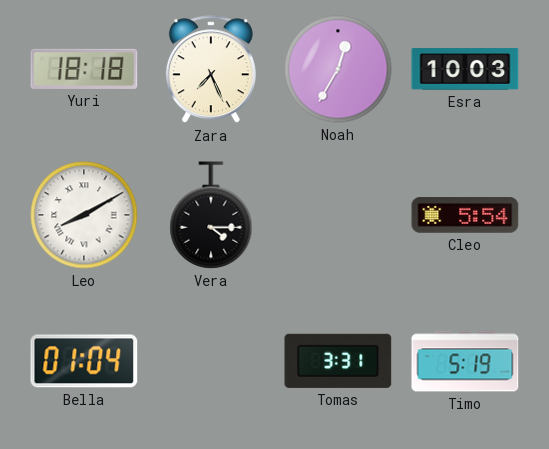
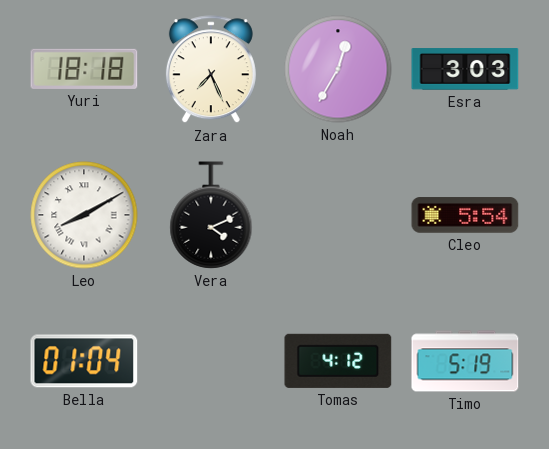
Esra: 10:03 -> 3:03 (465, 69)
Vera: 4:15 -> 4:11 (211, 215)
Tomas: 3:31 -> 4:12 (338, 361)
